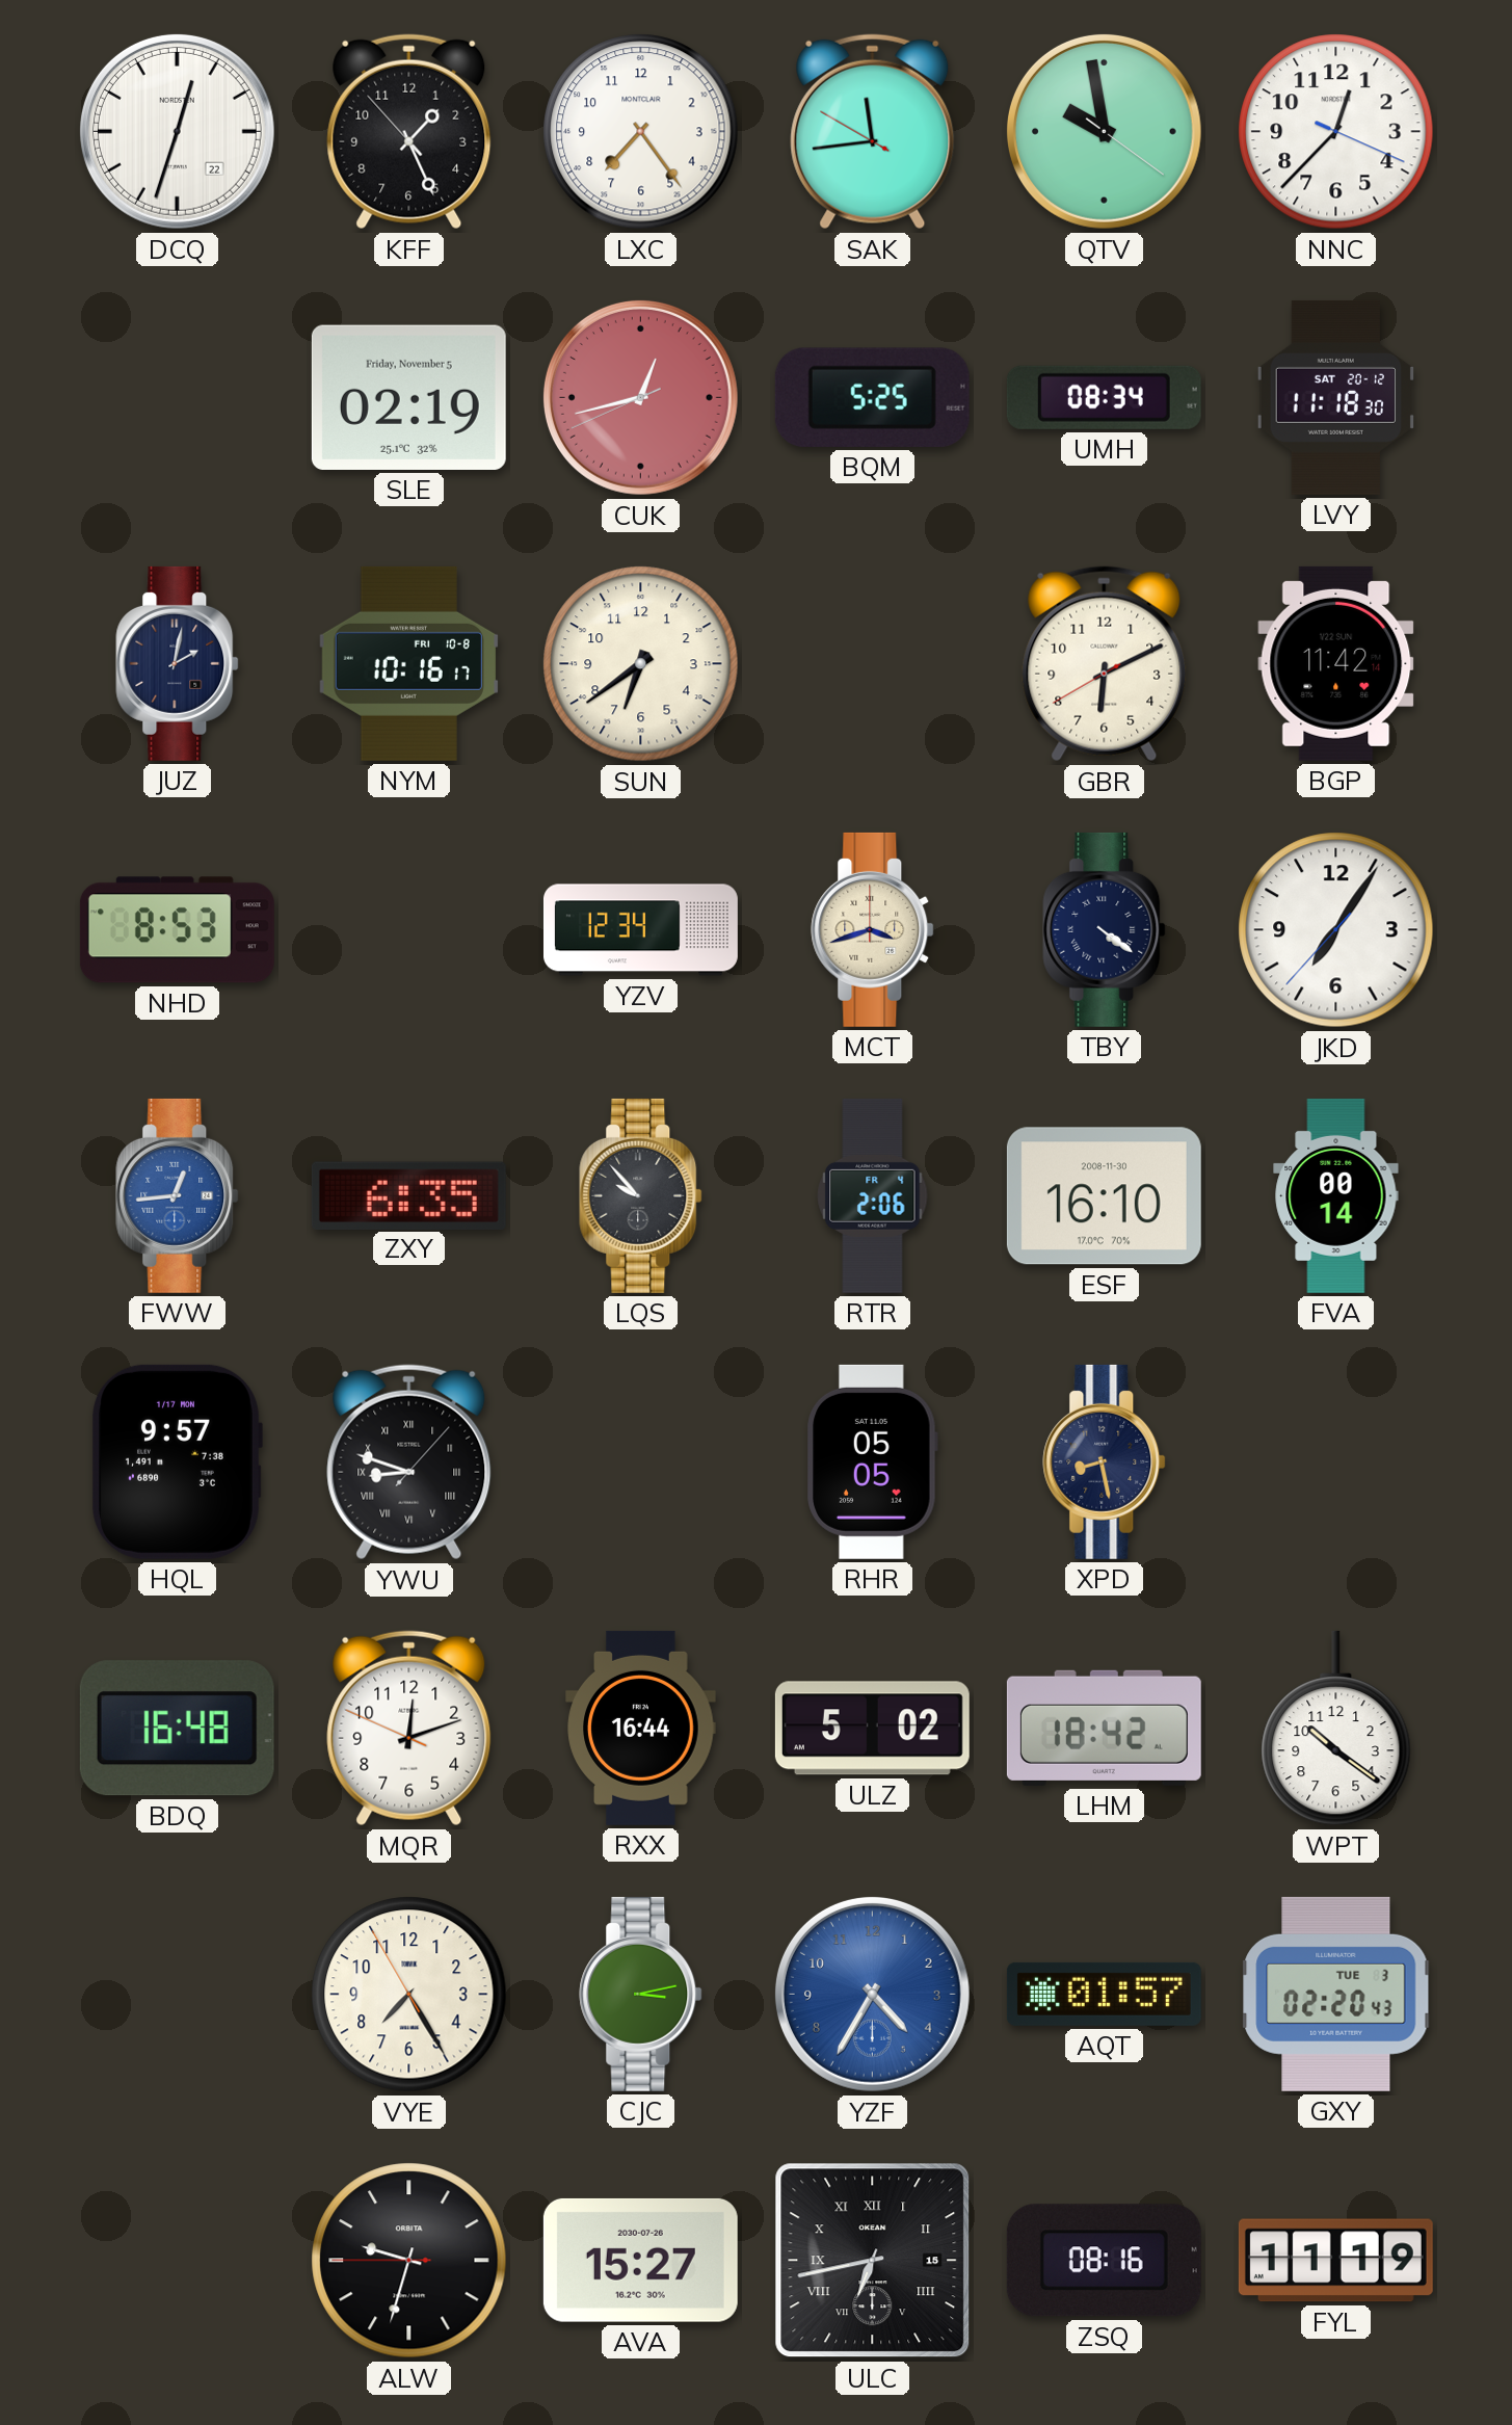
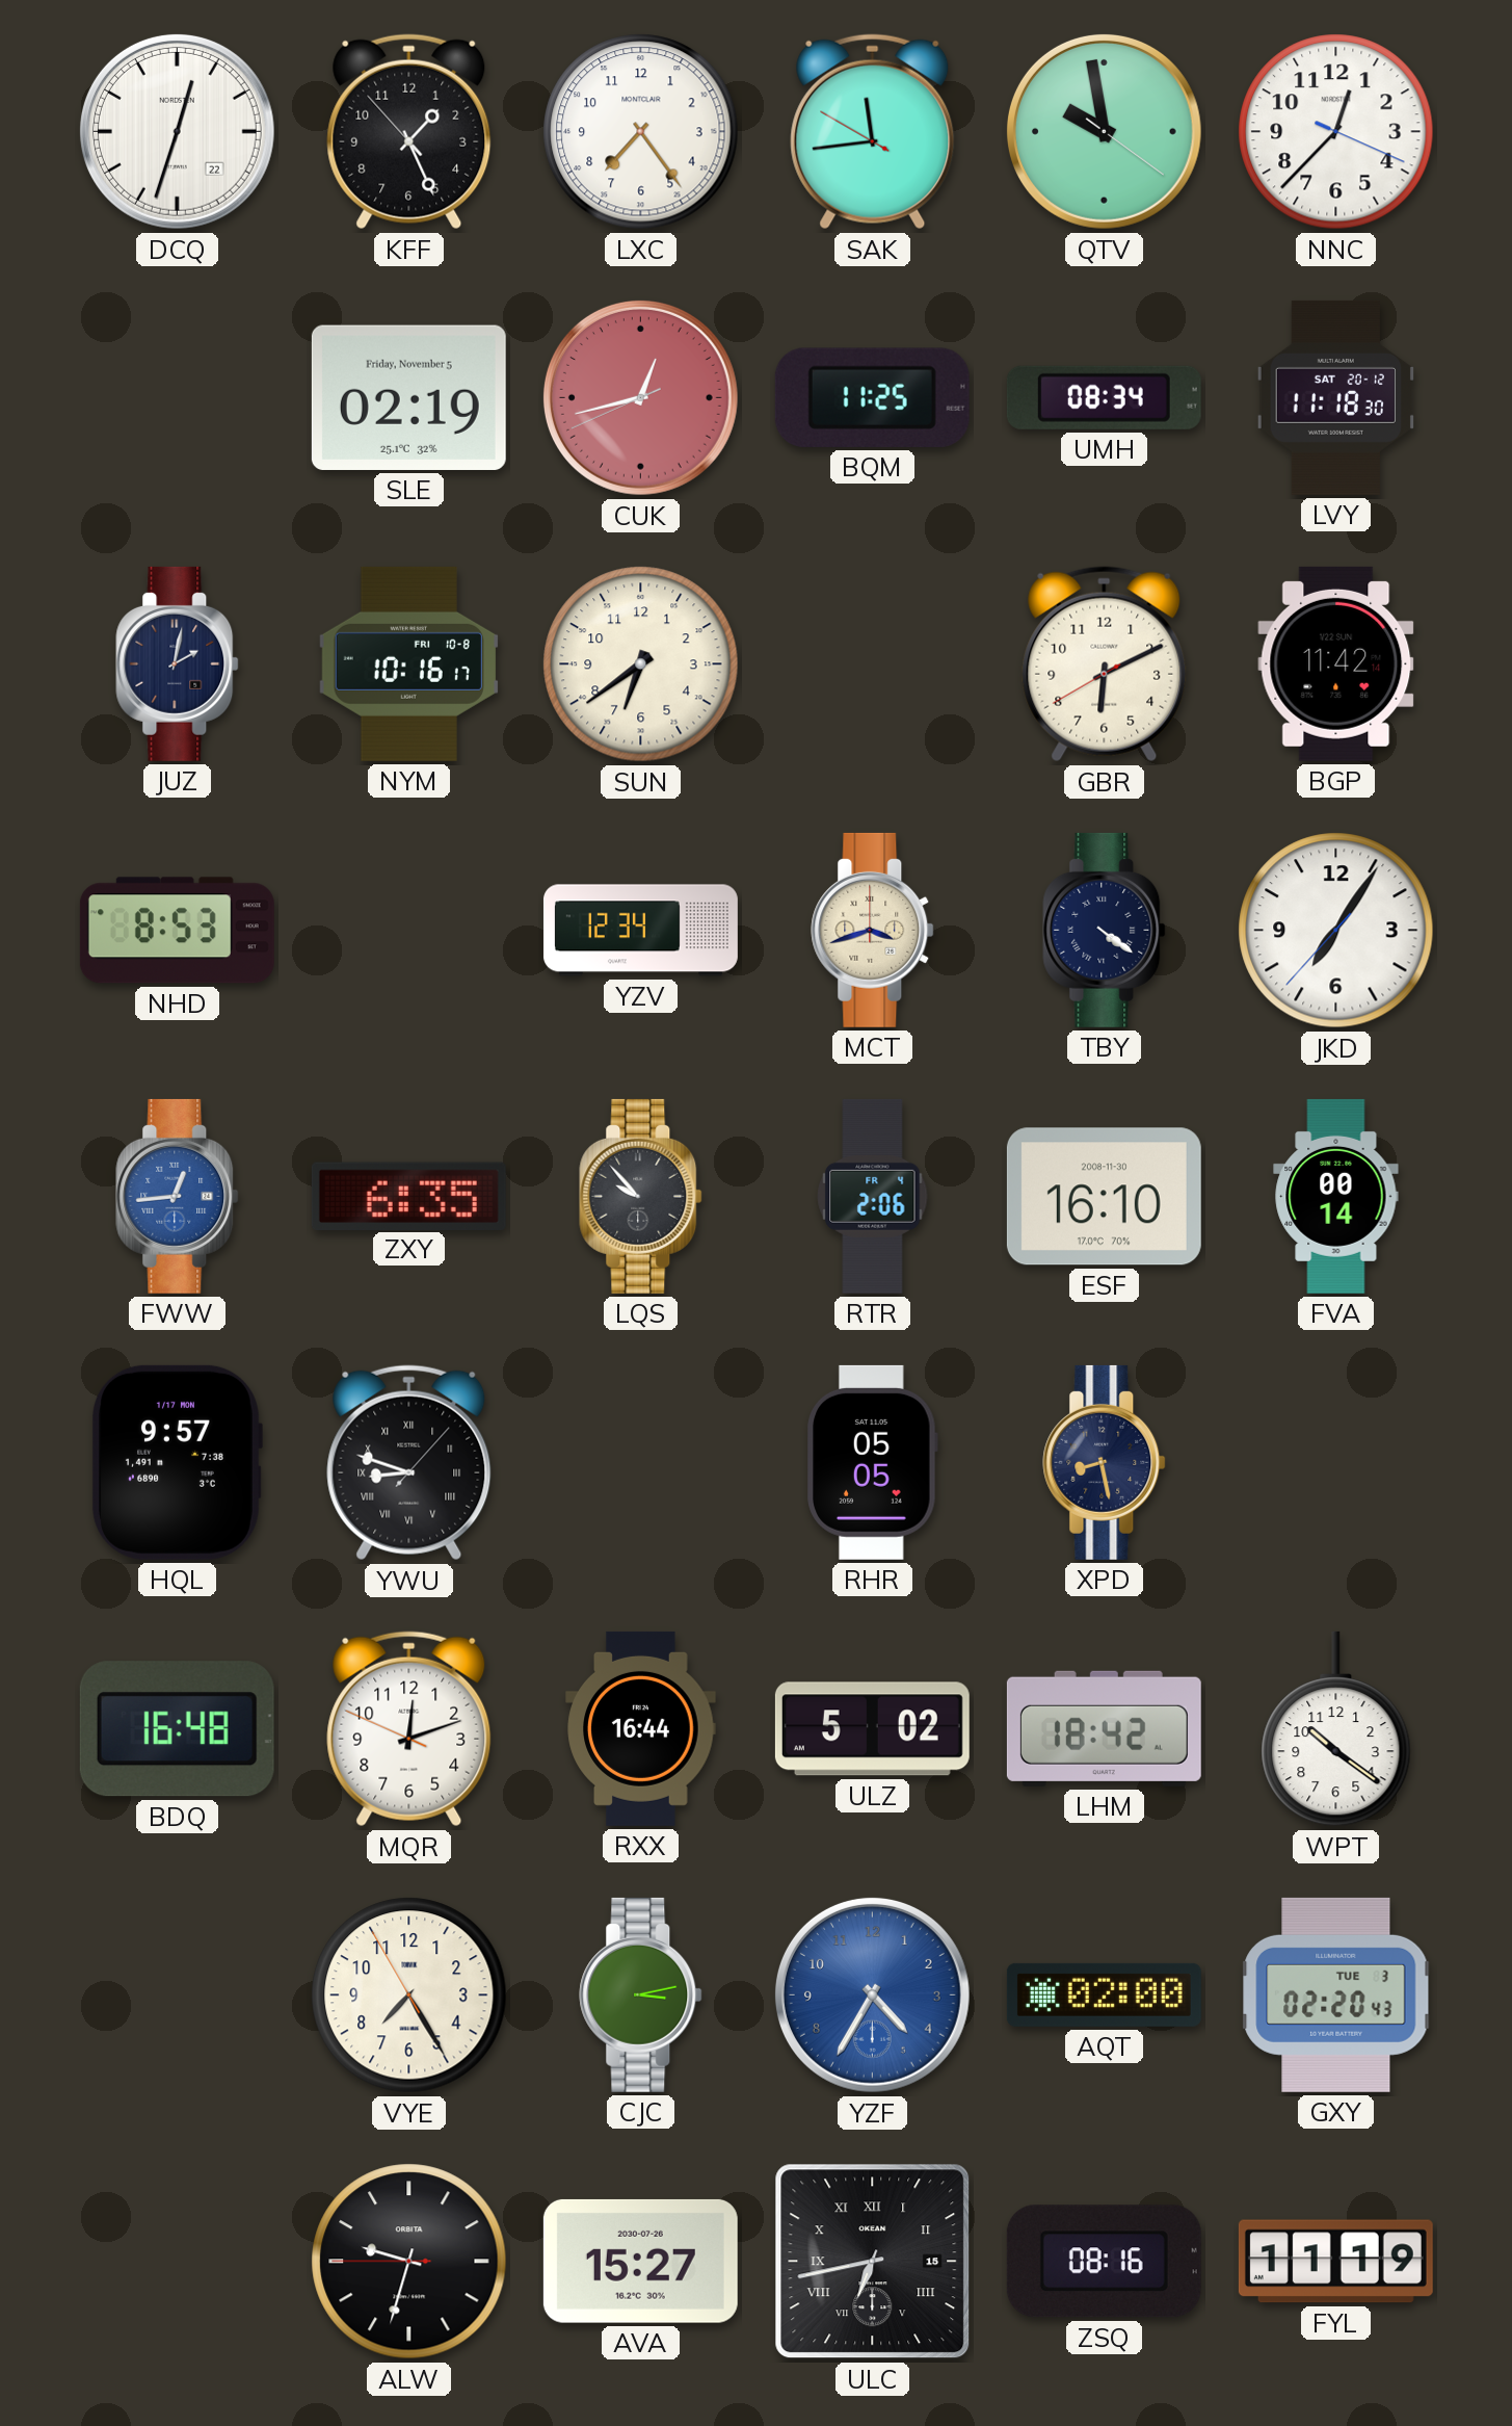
BQM: 5:25 -> 11:25 (872, 397)
AQT: 01:57 -> 02:00 (1104, 1994)
